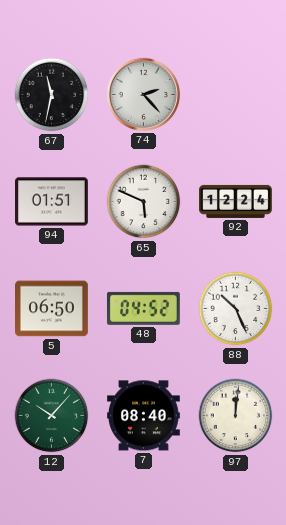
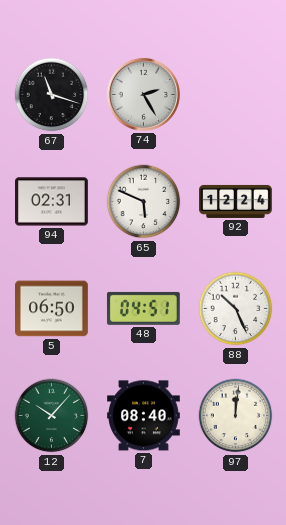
67: 11:32 -> 11:18 (52, 95)
74: 2:23 -> 2:25 (143, 94)
94: 01:51 -> 02:31 (52, 202)
48: 04:52 -> 04:51 (143, 308)
